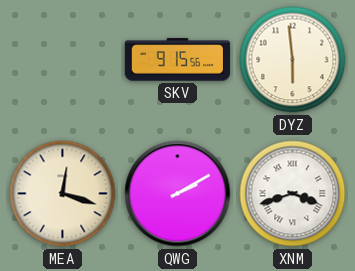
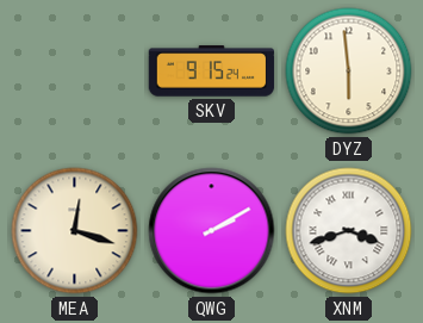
SKV: 9:15:56 -> 9:15:24 (212, 72)
